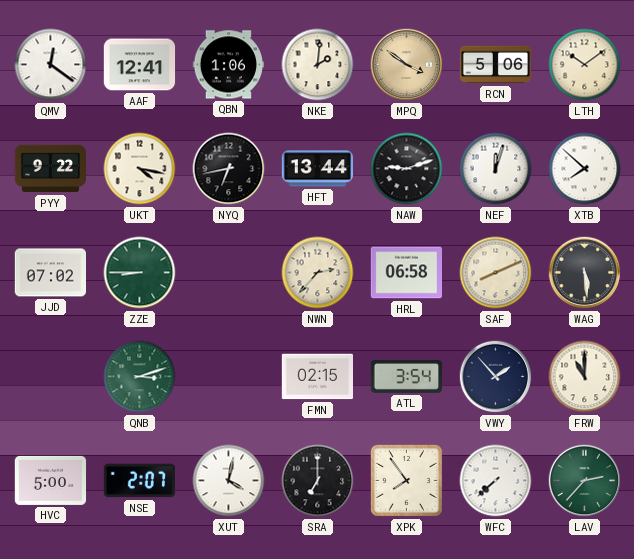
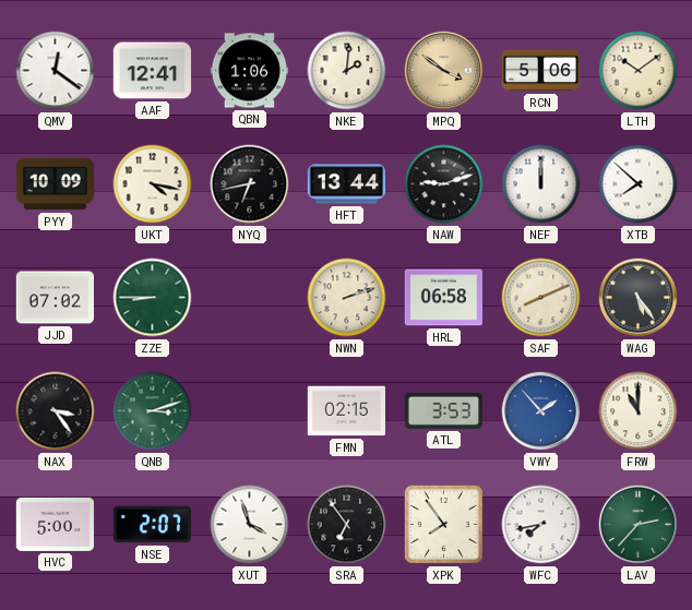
PYY: 9:22 -> 10:09 (56, 184)
NEF: 12:03 -> 12:00 (541, 184)
NWN: 2:37 -> 2:12 (347, 298)
WAG: 5:29 -> 5:24 (639, 298)
NAX: none -> 3:24 (56, 411)
ATL: 3:54 -> 3:53 (443, 410)
VWY dial: navy -> blue (541, 411)
XUT: 4:02 -> 3:57 (250, 525)
SRA: 7:00 -> 6:54 (347, 525)
WFC: 7:38 -> 7:43 (541, 525)
